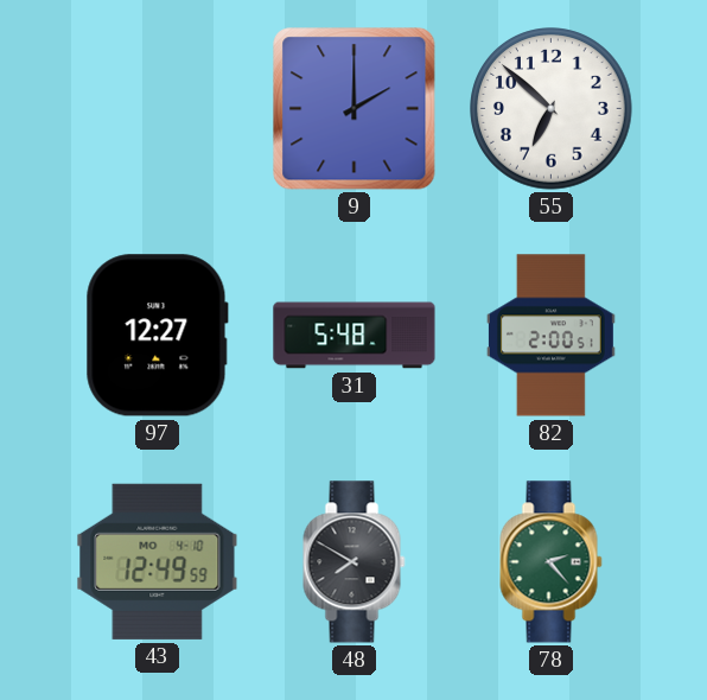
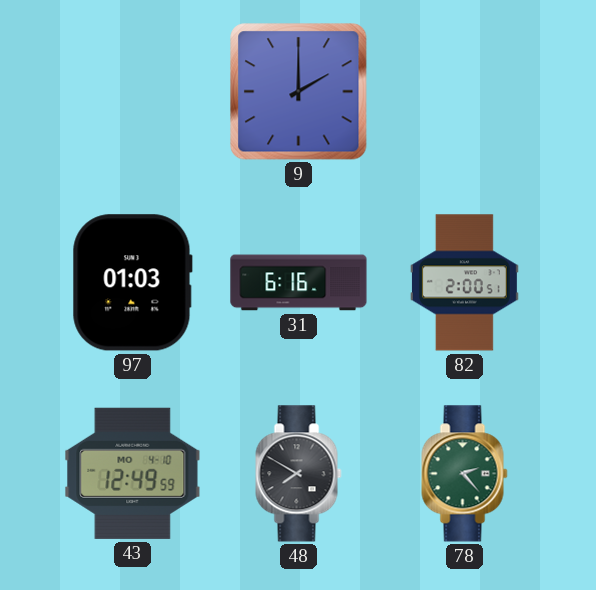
55: 6:52 -> none (552, 109)
97: 12:27 -> 01:03 (132, 283)
31: 5:48 -> 6:16 (299, 283)
